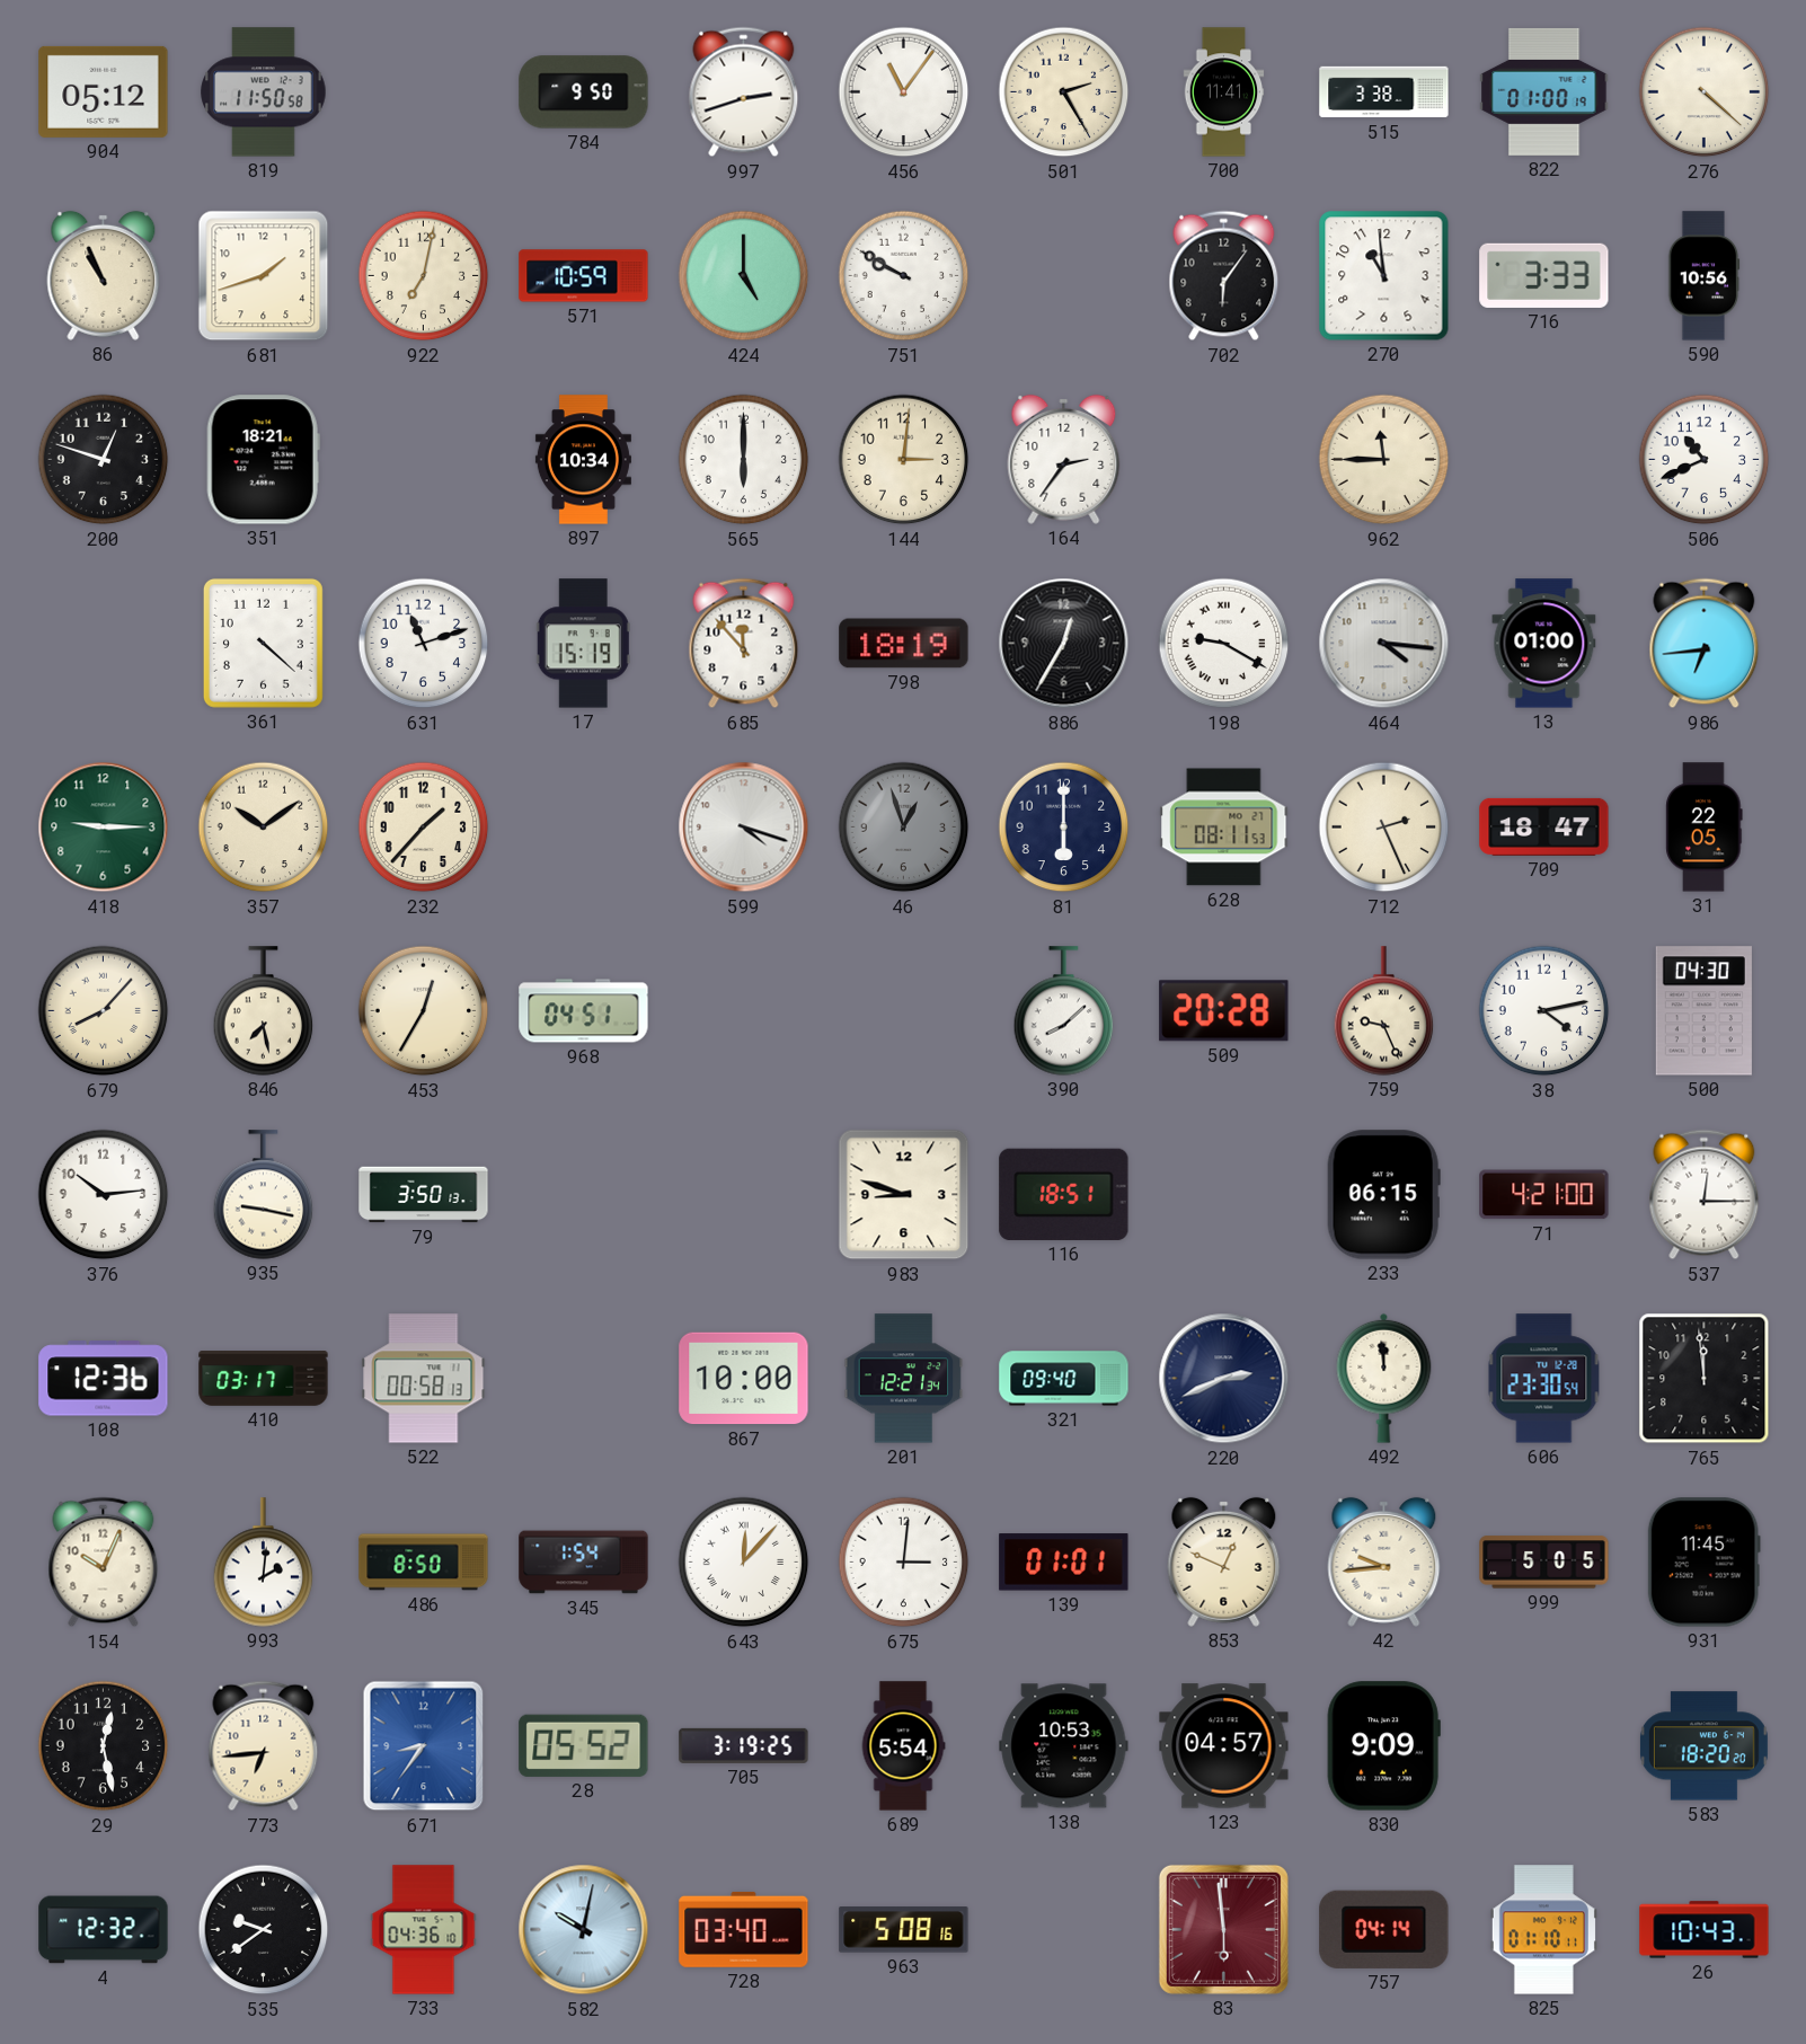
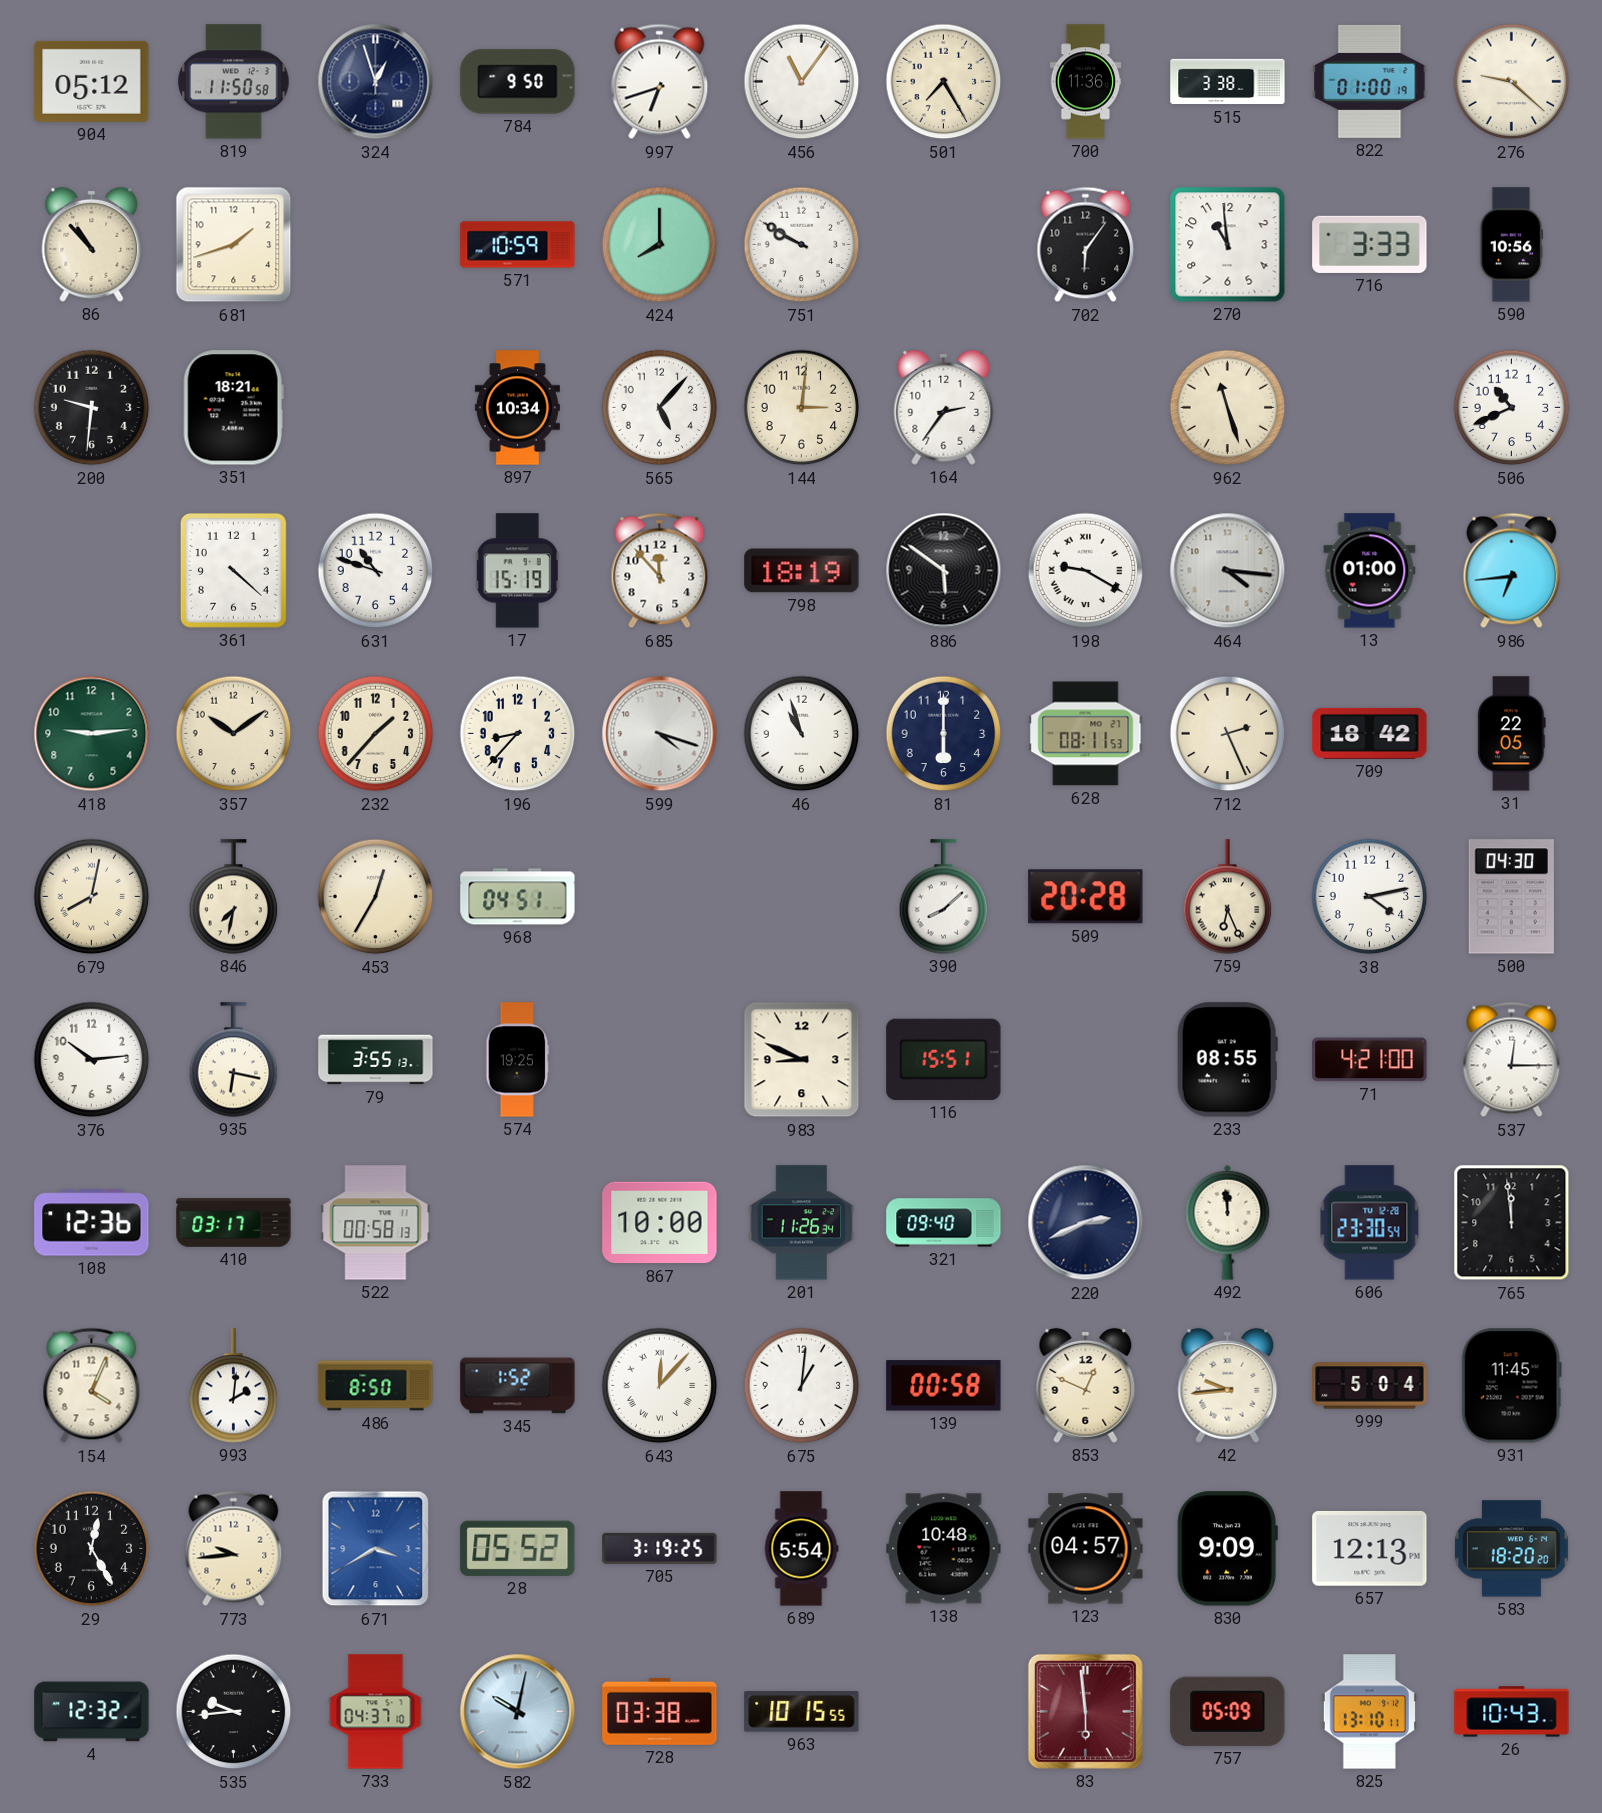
324: none -> 12:57 (376, 82)
997: 2:42 -> 6:42 (660, 82)
501: 2:25 -> 7:25 (944, 82)
700: 11:41 -> 11:36 (1086, 82)
276: 4:22 -> 9:22 (1512, 82)
86: 10:56 -> 10:53 (92, 244)
922: 7:02 -> none (424, 276)
424: 5:00 -> 8:00 (660, 245)
200: 12:48 -> 9:31 (92, 408)
565: 6:00 -> 5:07 (660, 408)
962: 11:45 -> 11:27 (1228, 408)
631: 11:12 -> 10:48 (376, 571)
886: 12:35 -> 5:51 (944, 571)
418: 9:15 -> 9:14 (92, 734)
196: none -> 8:37 (518, 734)
46: 12:57 -> 10:57 (802, 734)
46 dial: grey -> white (802, 734)
709: 18:47 -> 18:42 (1370, 733)
679: 8:07 -> 8:02 (92, 897)
846: 7:28 -> 7:32 (234, 897)
759: 9:26 -> 6:26 (1228, 897)
935: 9:17 -> 6:17 (234, 1060)
79: 3:50 -> 3:55 (376, 1060)
574: none -> 19:25 (518, 1060)
983: 8:48 -> 8:49 (802, 1060)
116: 18:51 -> 15:51 (944, 1059)
233: 06:15 -> 08:55 (1227, 1060)
201: 12:21 -> 11:26 (802, 1223)
154: 10:04 -> 4:04 (92, 1386)
345: 1:54 -> 1:52 (518, 1386)
675: 3:01 -> 1:01 (802, 1386)
139: 01:01 -> 00:58 (944, 1386)
999: 5:05 -> 5:04 (1370, 1386)
29: 12:28 -> 12:25 (92, 1549)
773: 6:44 -> 9:44 (234, 1549)
671: 8:36 -> 3:40 (376, 1549)
138: 10:53 -> 10:48 (944, 1549)
657: none -> 12:13 (1370, 1549)
535: 9:39 -> 9:44 (234, 1712)
733: 04:36 -> 04:37 (376, 1712)
728: 03:40 -> 03:38 (660, 1711)
963: 5:08 -> 10:15 (802, 1712)
757: 04:14 -> 05:09 (1228, 1711)
825: 01:10 -> 13:10 (1369, 1712)
